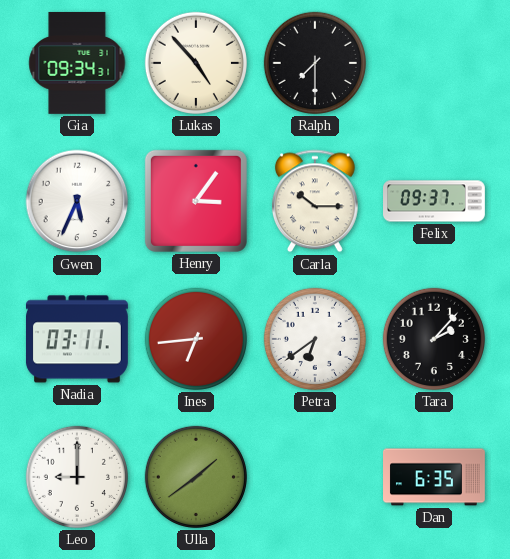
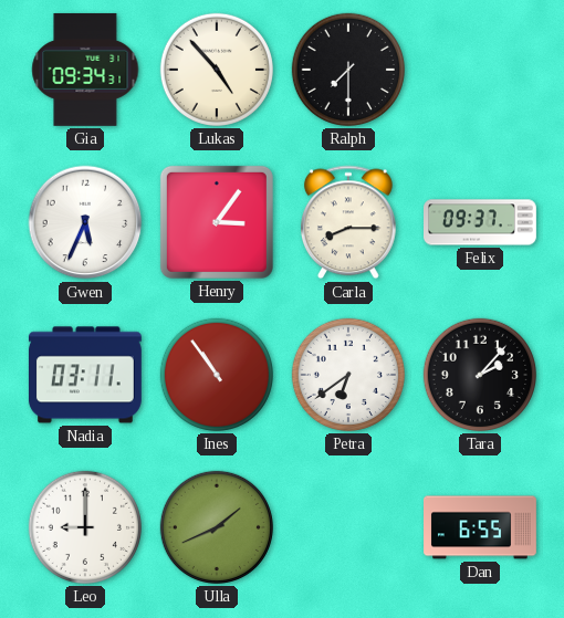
Carla: 10:15 -> 8:15 (348, 222)
Ines: 6:44 -> 10:54 (217, 375)
Ulla: 1:39 -> 1:41 (217, 527)
Dan: 6:35 -> 6:55 (481, 527)
